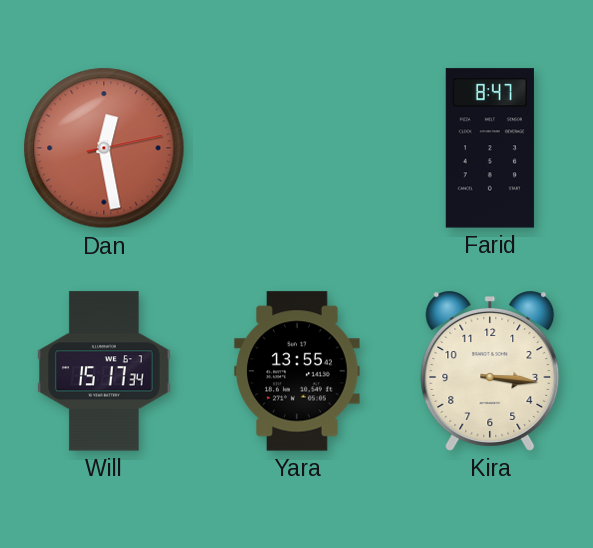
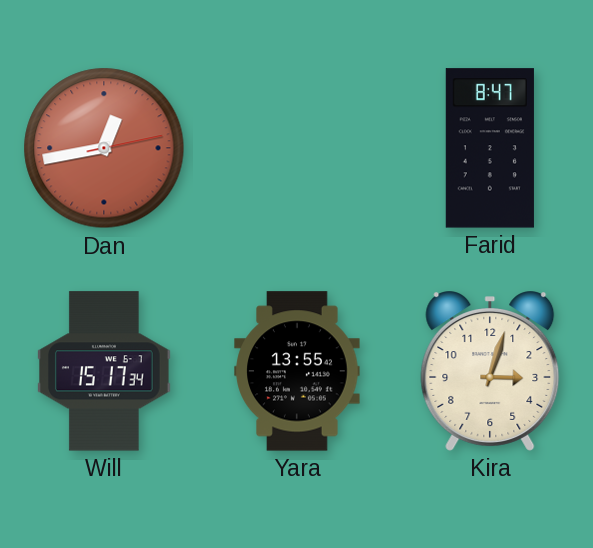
Dan: 12:28 -> 12:43 (104, 148)
Kira: 3:16 -> 3:03 (490, 371)
